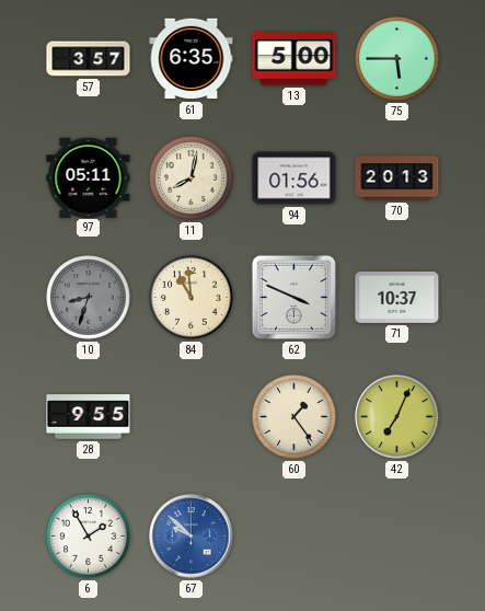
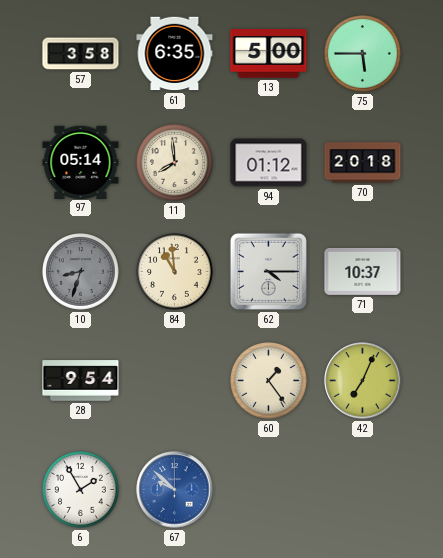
57: 3:57 -> 3:58 (81, 54)
97: 05:11 -> 05:14 (81, 162)
11: 8:02 -> 7:59 (175, 163)
94: 01:56 -> 01:12 (269, 163)
70: 20:13 -> 20:18 (363, 163)
62: 3:49 -> 4:15 (268, 271)
28: 9:55 -> 9:54 (81, 381)
